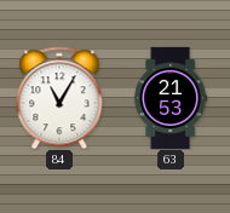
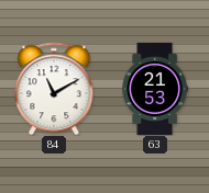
84: 11:05 -> 11:10 (54, 89)
